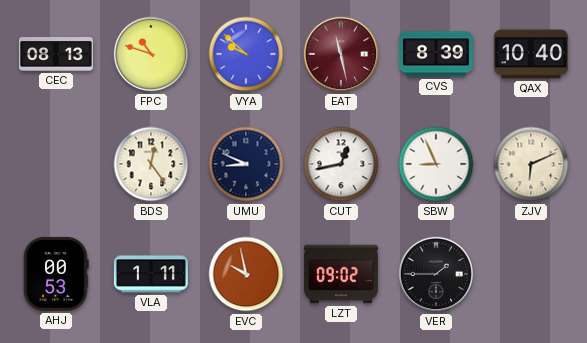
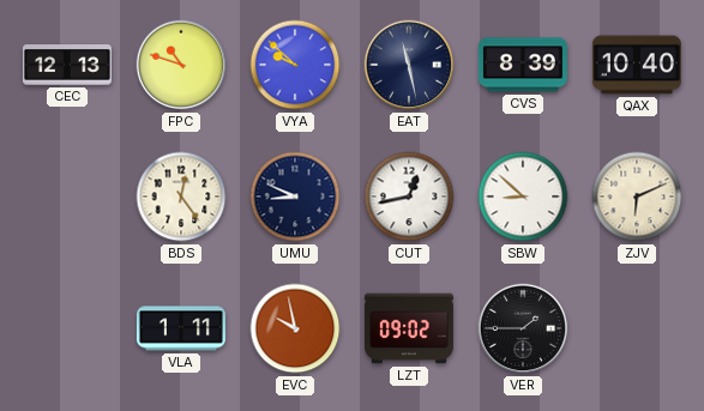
CEC: 08:13 -> 12:13 (67, 65)
EAT dial: burgundy -> navy (409, 65)
SBW: 8:56 -> 8:52 (523, 197)
AHJ: 00:53 -> none (56, 274)
